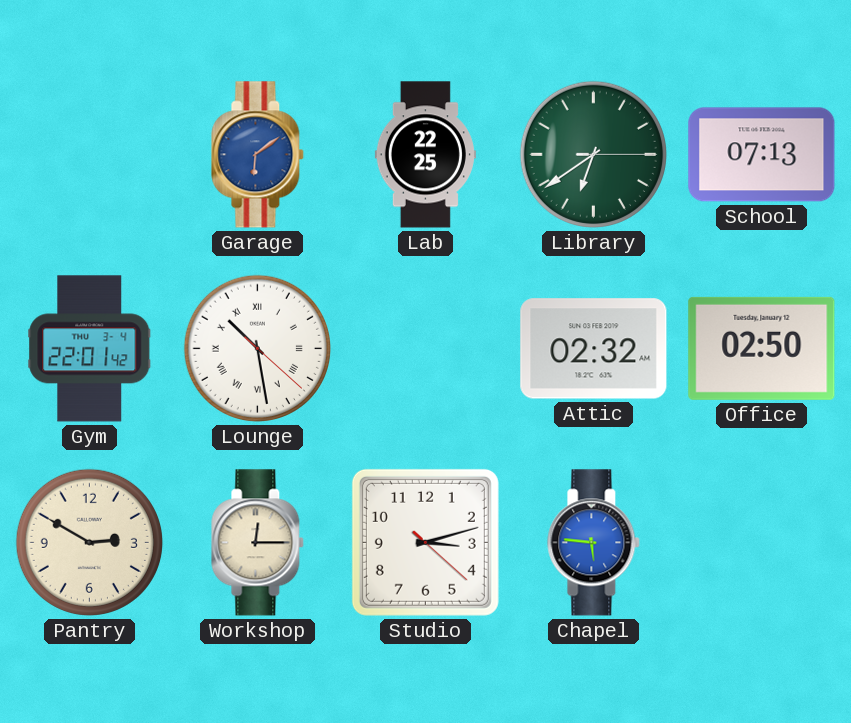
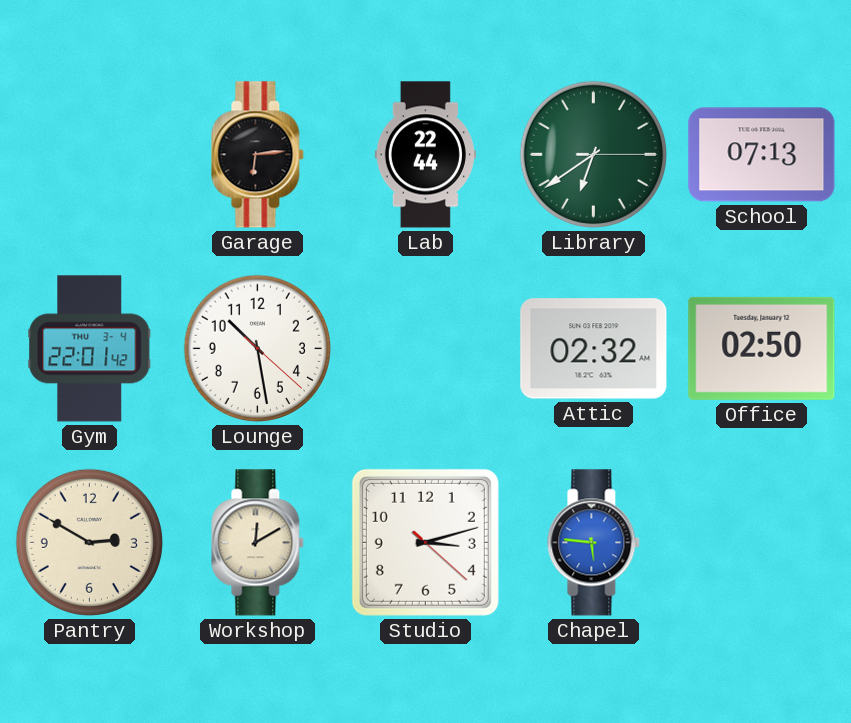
Garage: 6:09 -> 6:14 (258, 155)
Garage dial: blue -> black (258, 155)
Lab: 22:25 -> 22:44 (425, 155)
Lounge numerals: Roman -> Arabic (257, 348)
Workshop: 12:15 -> 12:10 (258, 543)
